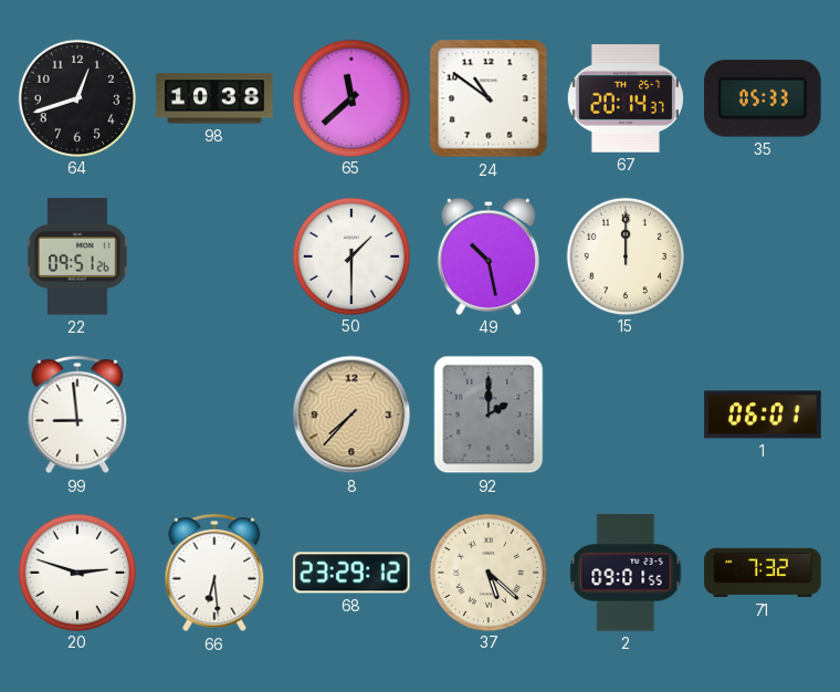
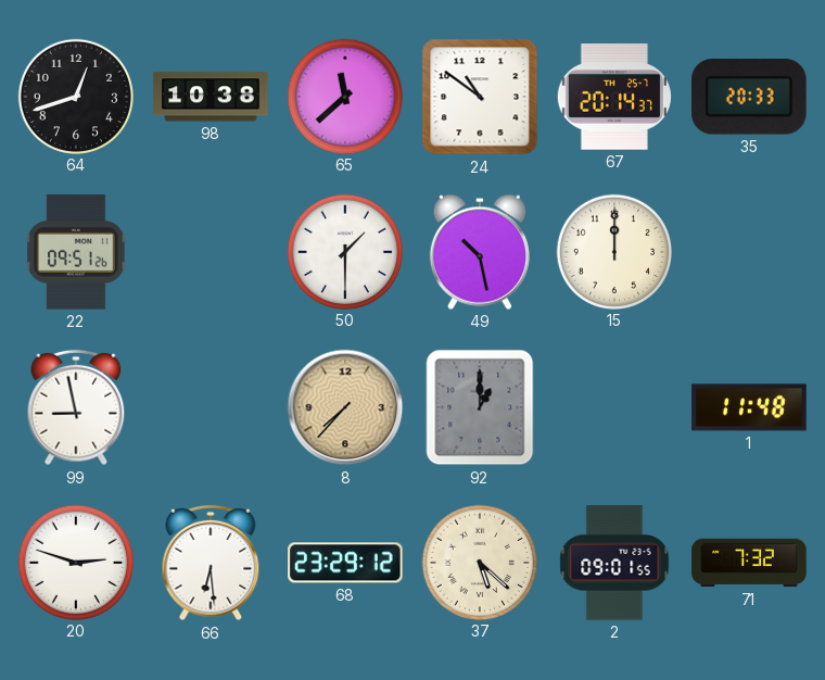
35: 05:33 -> 20:33 (750, 97)
99: 8:59 -> 8:58 (76, 407)
92: 2:00 -> 1:00 (480, 407)
1: 06:01 -> 11:48 (749, 407)
